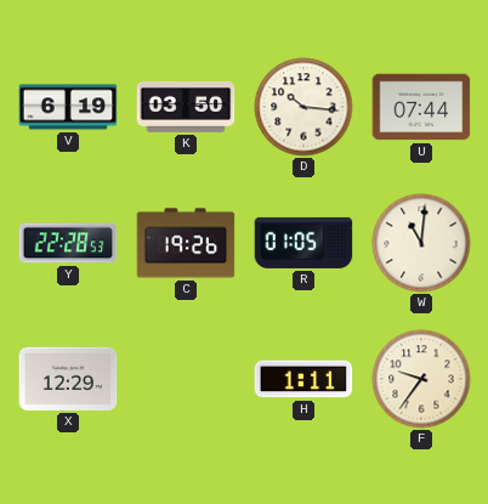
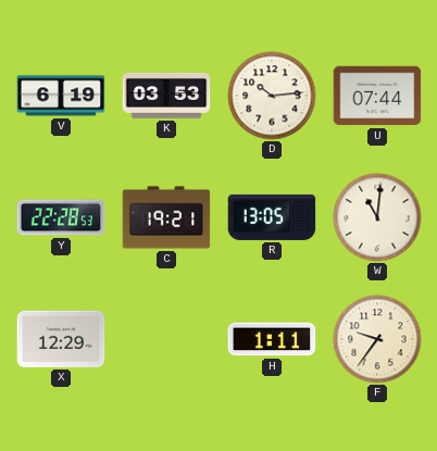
K: 03:50 -> 03:53 (166, 96)
D: 10:16 -> 10:14 (272, 96)
C: 19:26 -> 19:21 (166, 217)
R: 01:05 -> 13:05 (272, 217)
